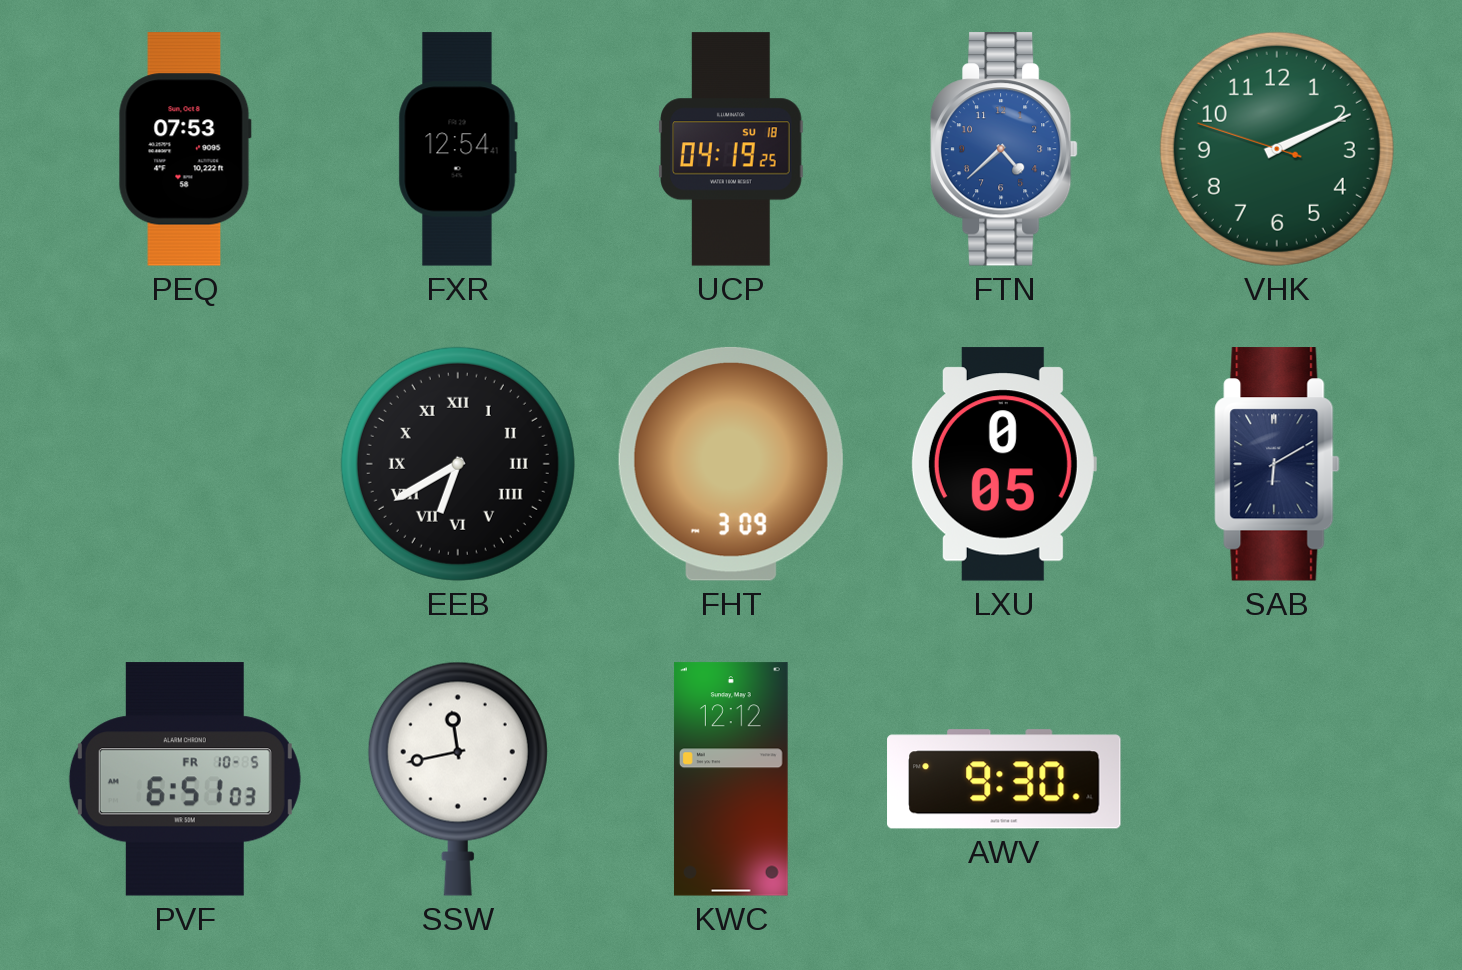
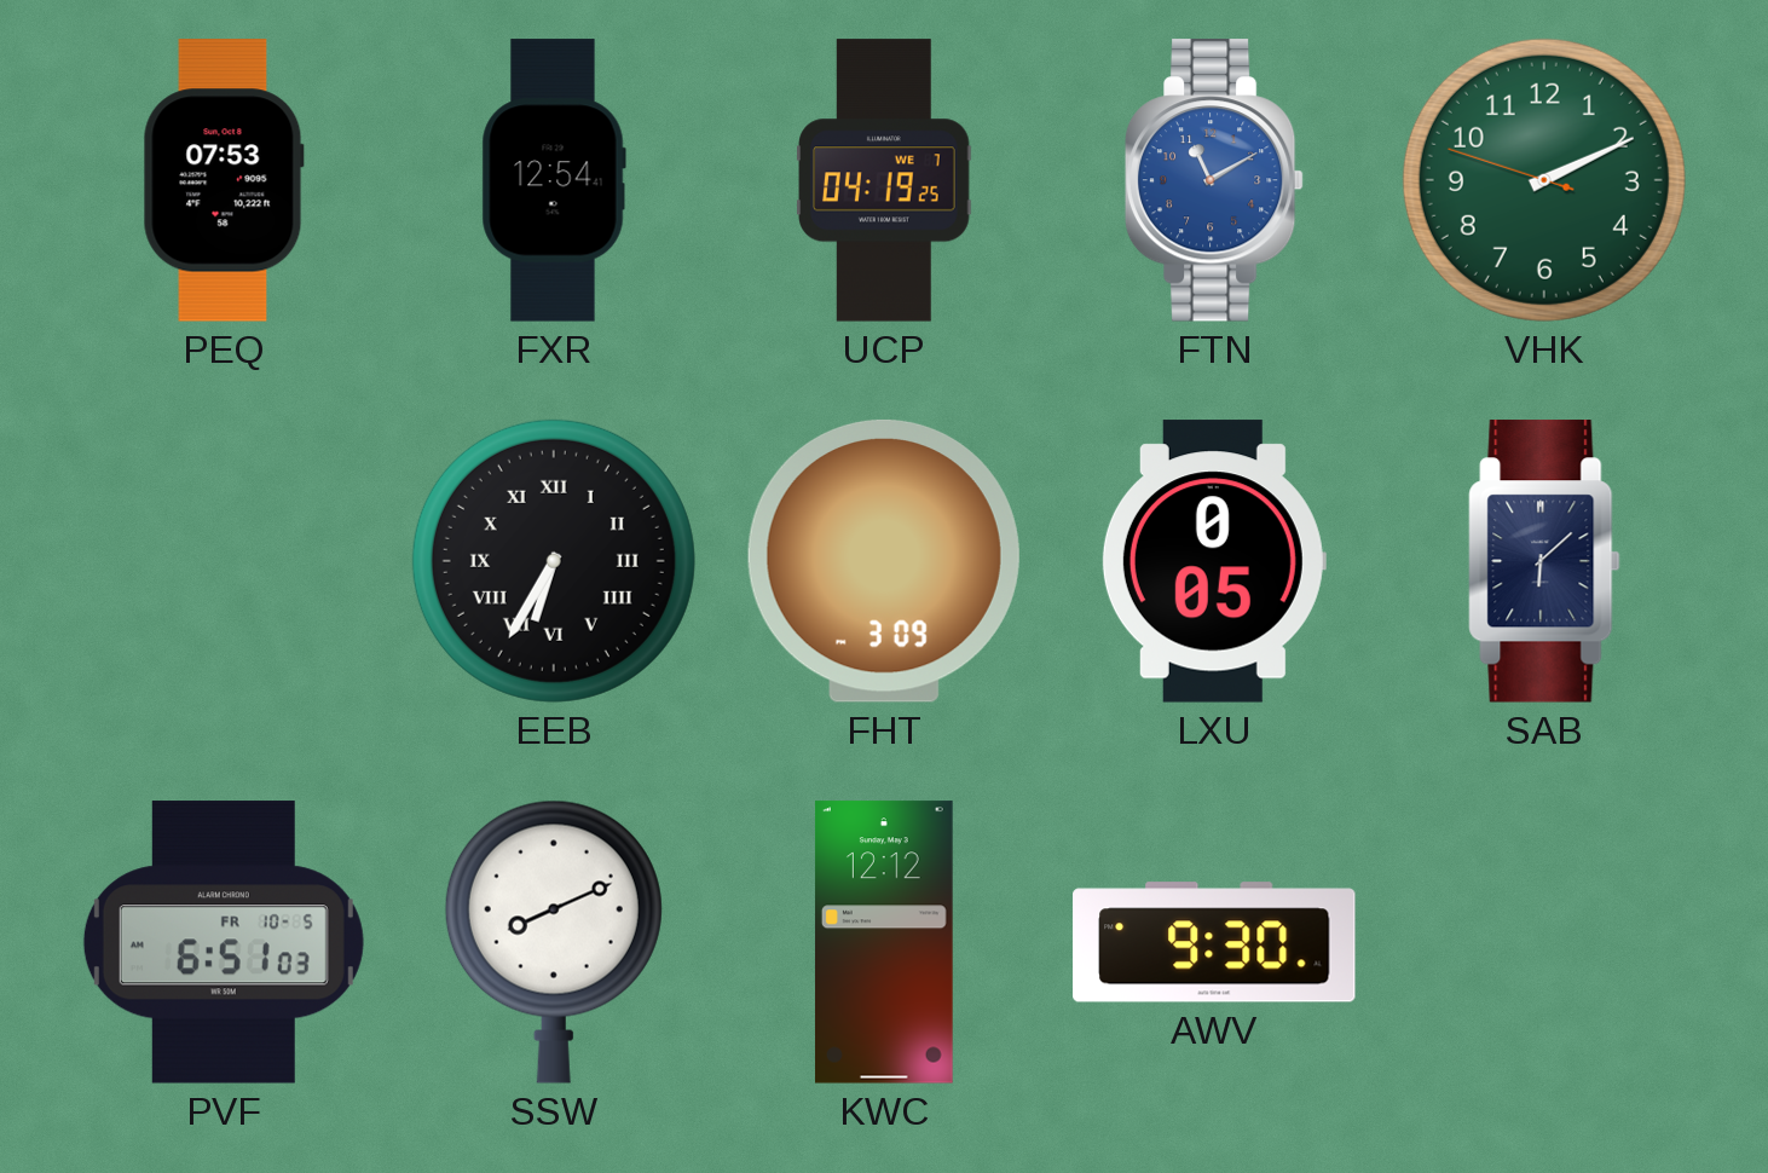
UCP date: SU 18 -> WE 7 (884, 180)
FTN: 4:38 -> 11:10 (1214, 180)
EEB: 6:40 -> 6:35 (554, 561)
SAB: 6:10 -> 6:08 (1544, 561)
SSW: 11:43 -> 8:11 (554, 942)
